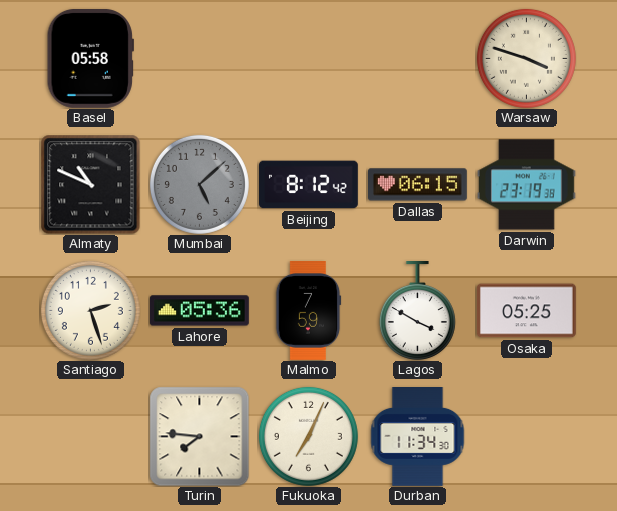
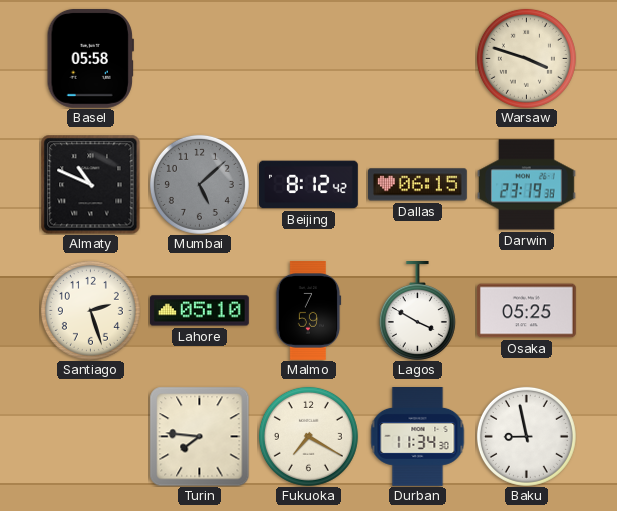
Lahore: 05:36 -> 05:10 (199, 311)
Fukuoka: 7:04 -> 7:20 (308, 436)
Baku: none -> 8:58 (526, 436)
